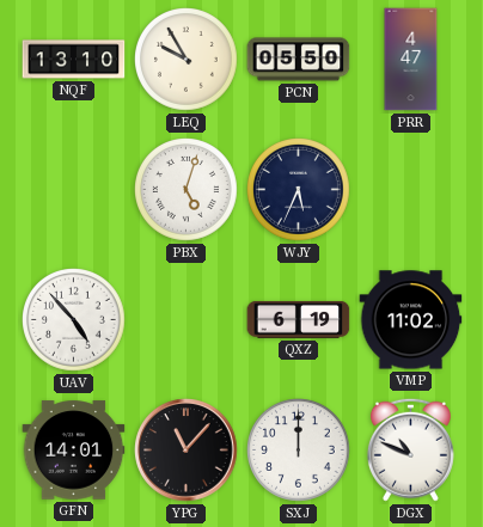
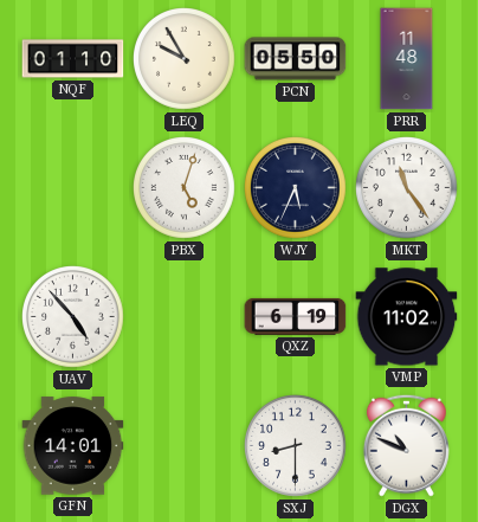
NQF: 13:10 -> 01:10 (73, 59)
PRR: 4:47 -> 11:48 (407, 59)
MKT: none -> 11:24 (407, 188)
YPG: 11:07 -> none (187, 451)
SXJ: 12:00 -> 8:30 (296, 446)
